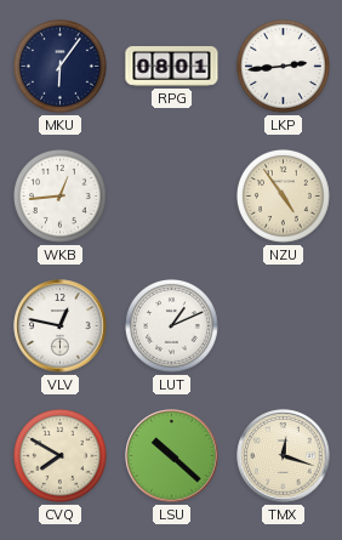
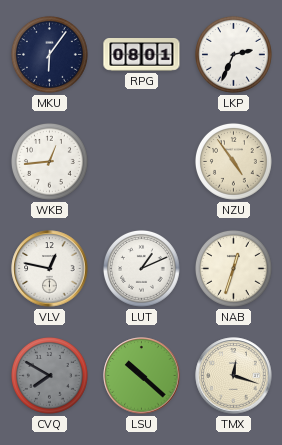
LKP: 2:44 -> 2:34 (233, 54)
NAB: none -> 12:33 (233, 268)
CVQ dial: cream -> grey (49, 375)
